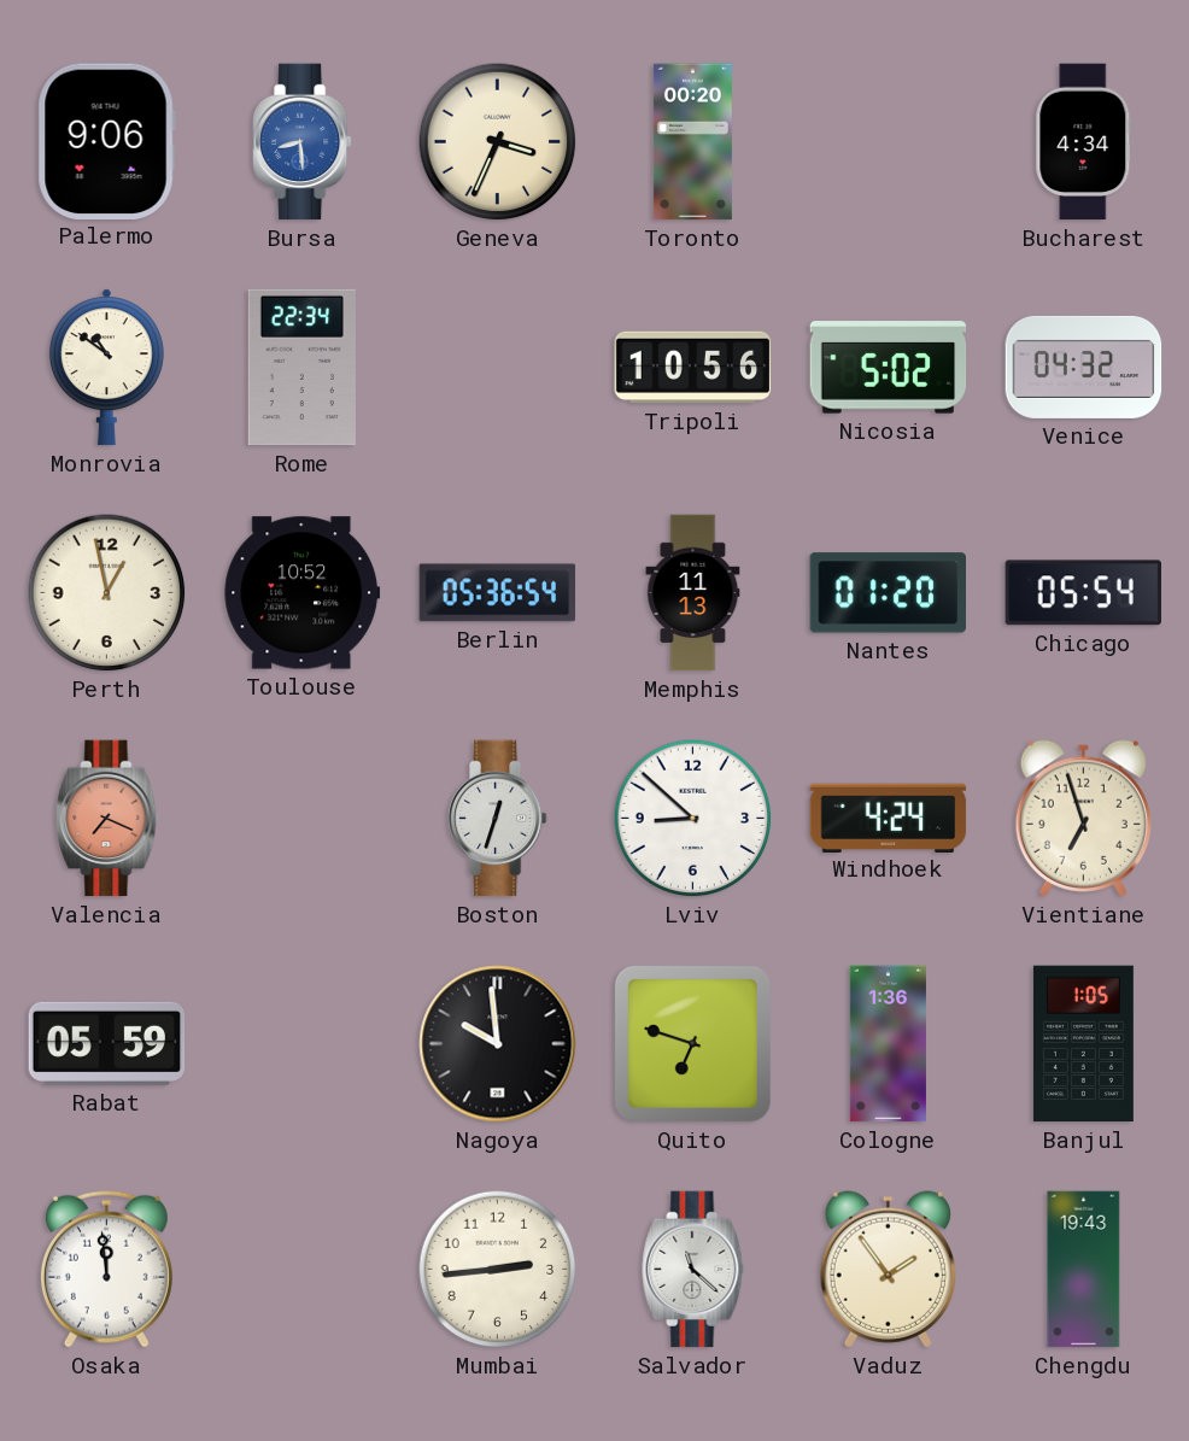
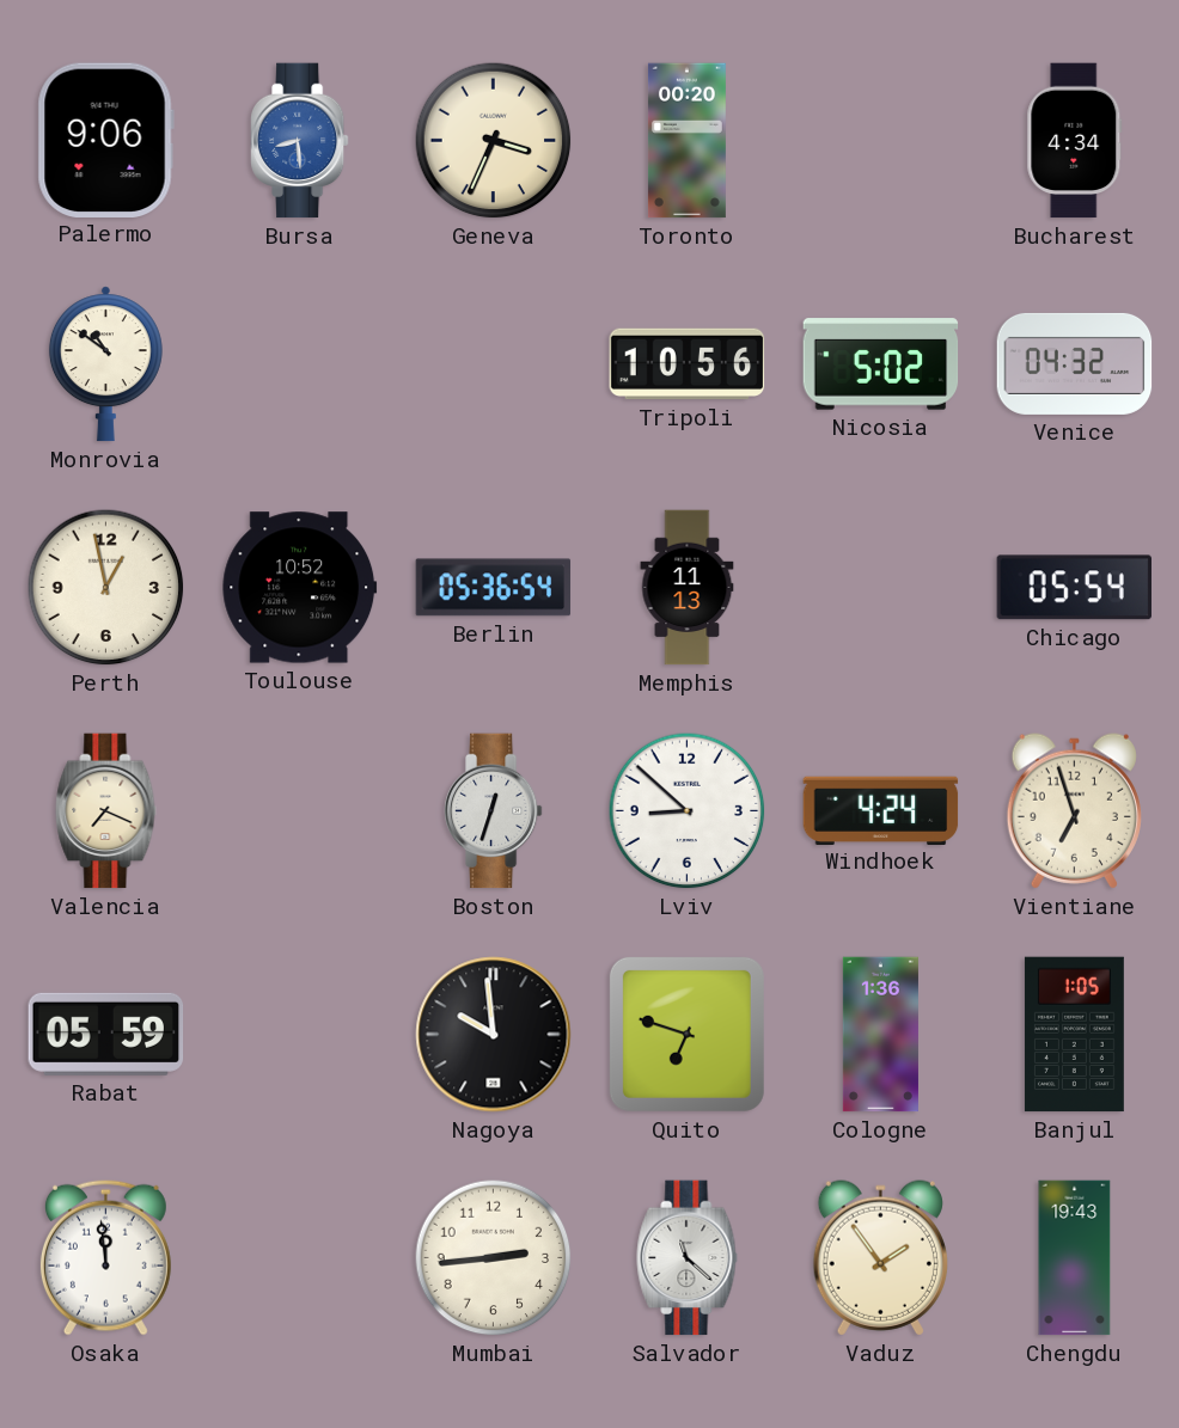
Rome: 22:34 -> none (301, 368)
Nantes: 01:20 -> none (889, 593)
Valencia dial: salmon -> cream (106, 811)
